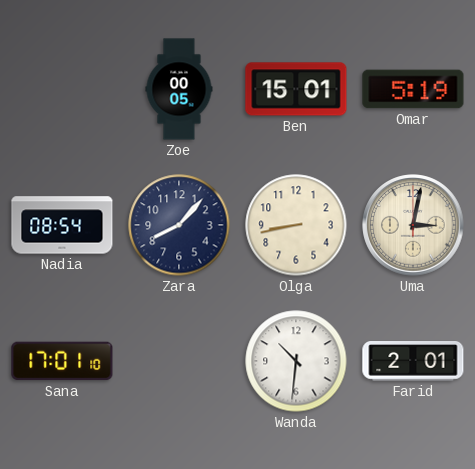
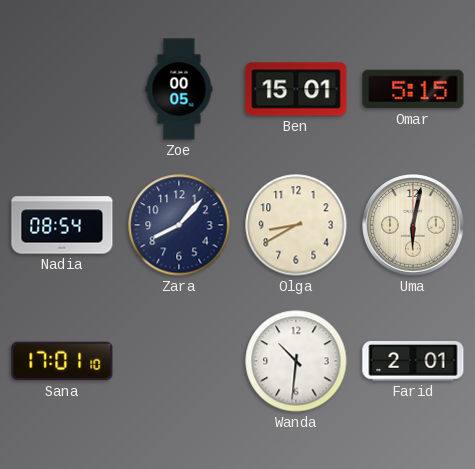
Omar: 5:19 -> 5:15 (413, 89)
Olga: 8:43 -> 8:40 (296, 225)
Uma: 3:02 -> 6:02 (413, 225)
